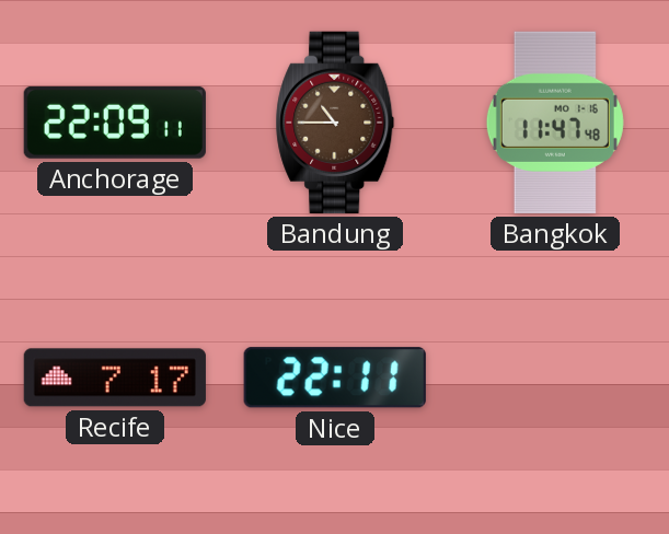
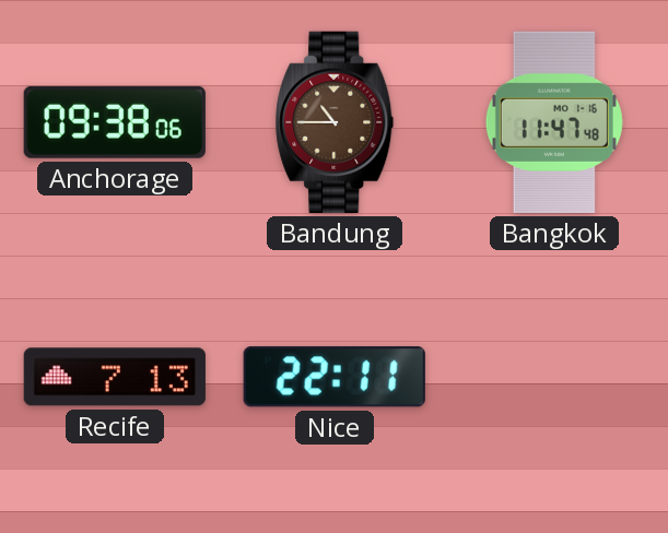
Anchorage: 22:09 -> 09:38 (115, 122)
Recife: 7:17 -> 7:13 (115, 377)
